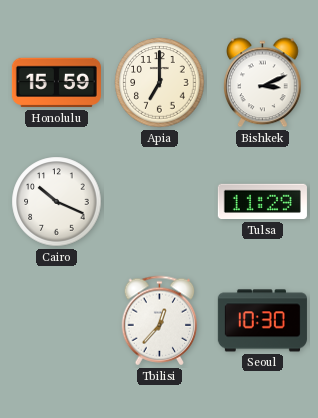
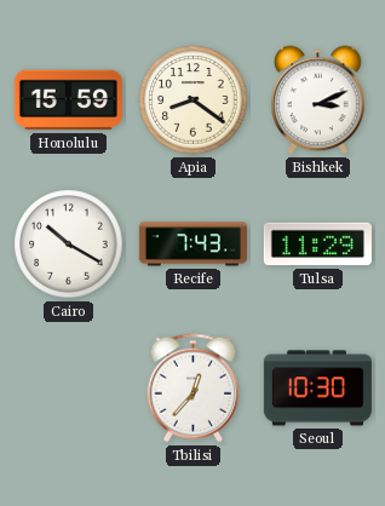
Apia: 7:00 -> 8:21 (194, 100)
Cairo: 10:19 -> 10:20 (69, 245)
Recife: none -> 7:43 (192, 245)
